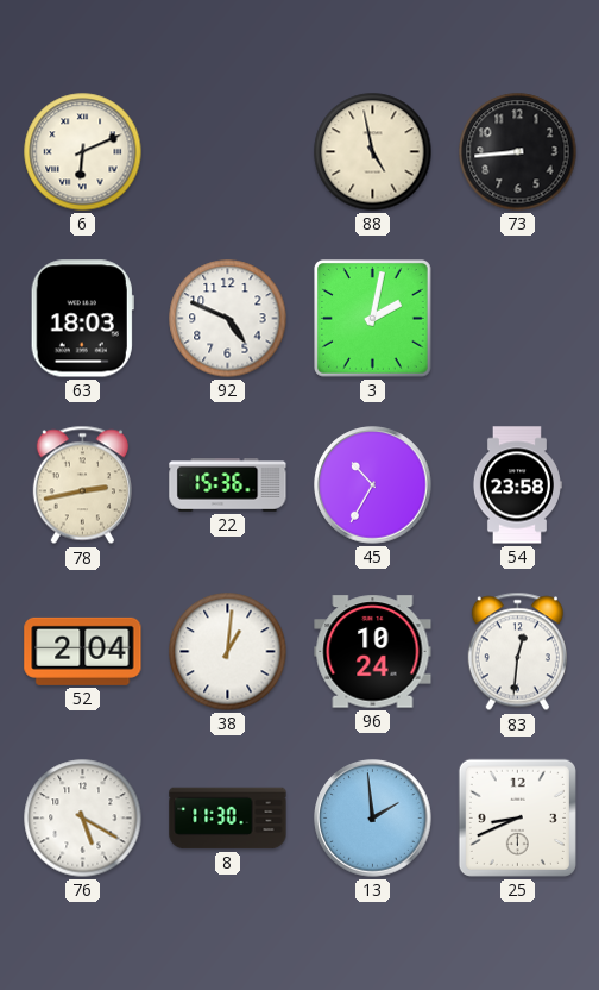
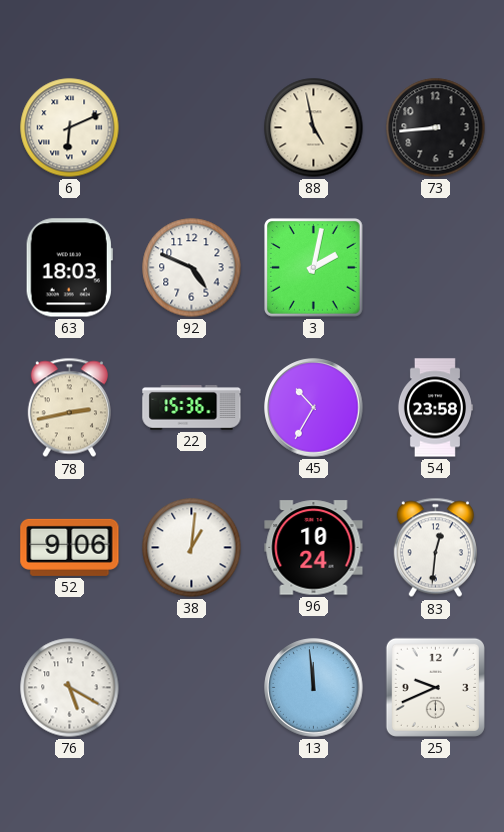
52: 2:04 -> 9:06 (70, 547)
8: 11:30 -> none (228, 819)
13: 1:59 -> 11:59 (314, 688)
25: 8:41 -> 9:41 (435, 687)
